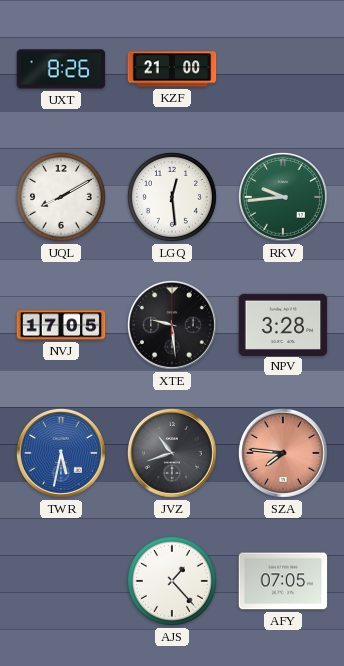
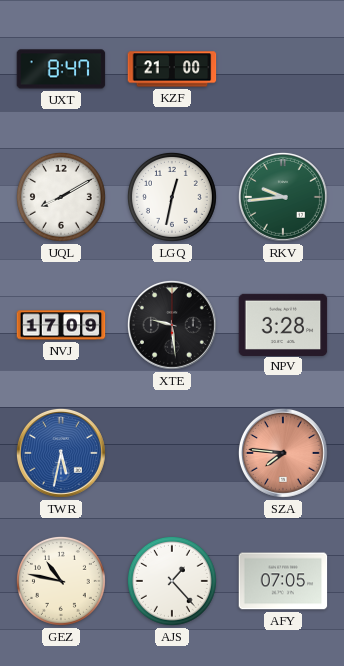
UXT: 8:26 -> 8:47 (61, 69)
LGQ: 12:29 -> 12:32 (172, 197)
NVJ: 17:05 -> 17:09 (61, 325)
JVZ: 10:42 -> none (172, 453)
GEZ: none -> 10:47 (61, 581)
